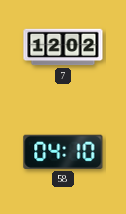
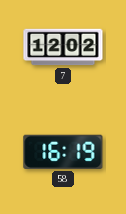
58: 04:10 -> 16:19 (63, 152)
